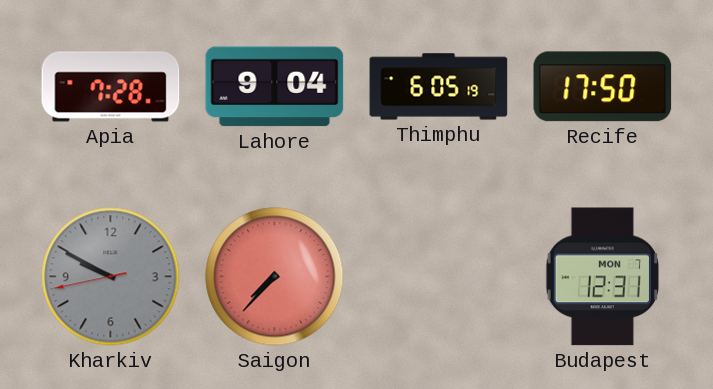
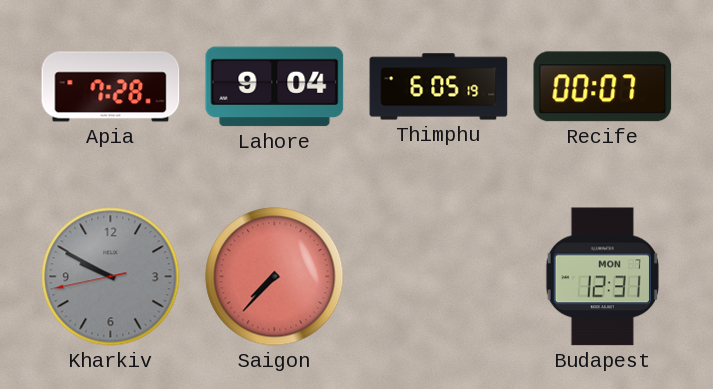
Recife: 17:50 -> 00:07 (603, 87)
